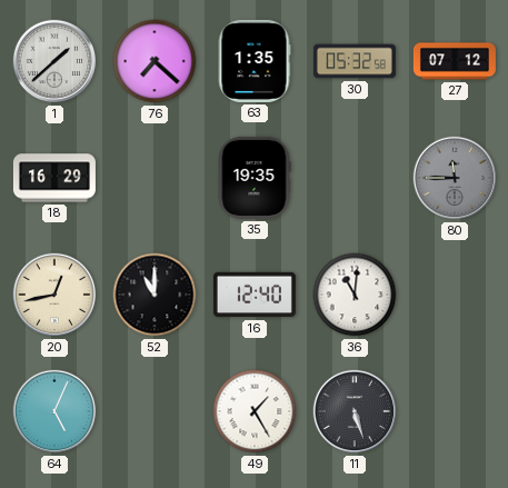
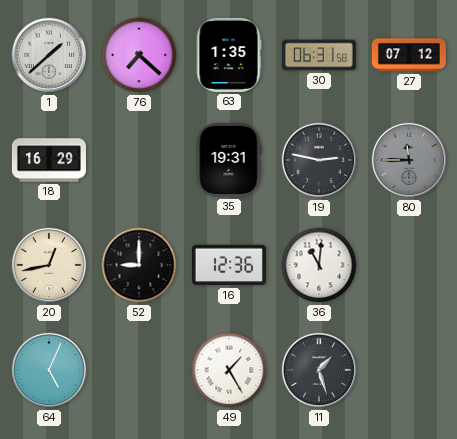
30: 05:32 -> 06:31 (319, 55)
35: 19:35 -> 19:31 (229, 160)
19: none -> 2:47 (319, 160)
52: 11:00 -> 9:00 (139, 265)
16: 12:40 -> 12:36 (229, 265)
11: 5:27 -> 1:27 (319, 370)
